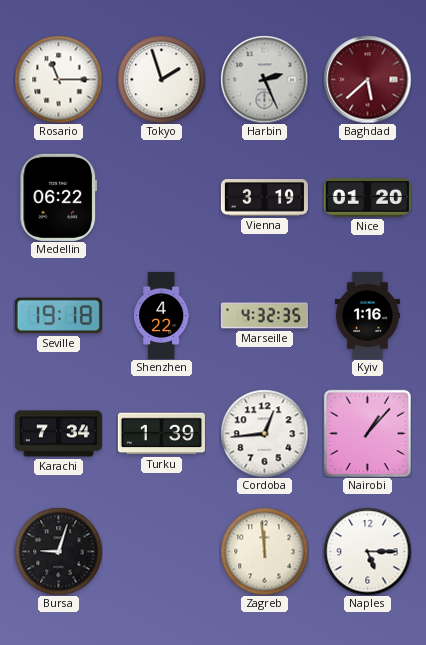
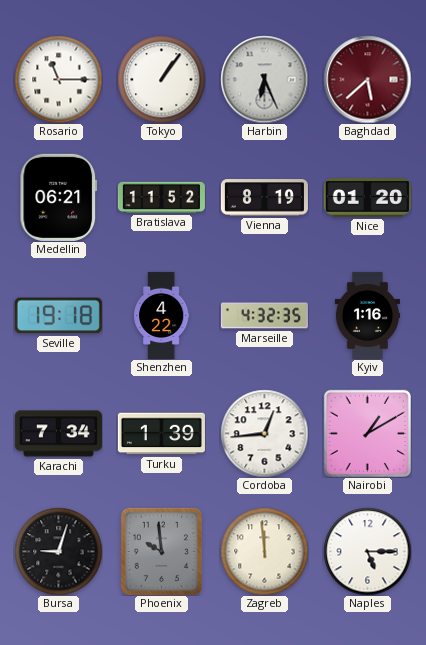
Tokyo: 1:57 -> 1:06 (161, 79)
Harbin: 2:26 -> 6:26 (264, 79)
Medellin: 06:22 -> 06:21 (59, 197)
Bratislava: none -> 11:52 (161, 197)
Vienna: 3:19 -> 8:19 (264, 198)
Nairobi: 1:07 -> 1:10 (367, 433)
Phoenix: none -> 9:59 (161, 551)
